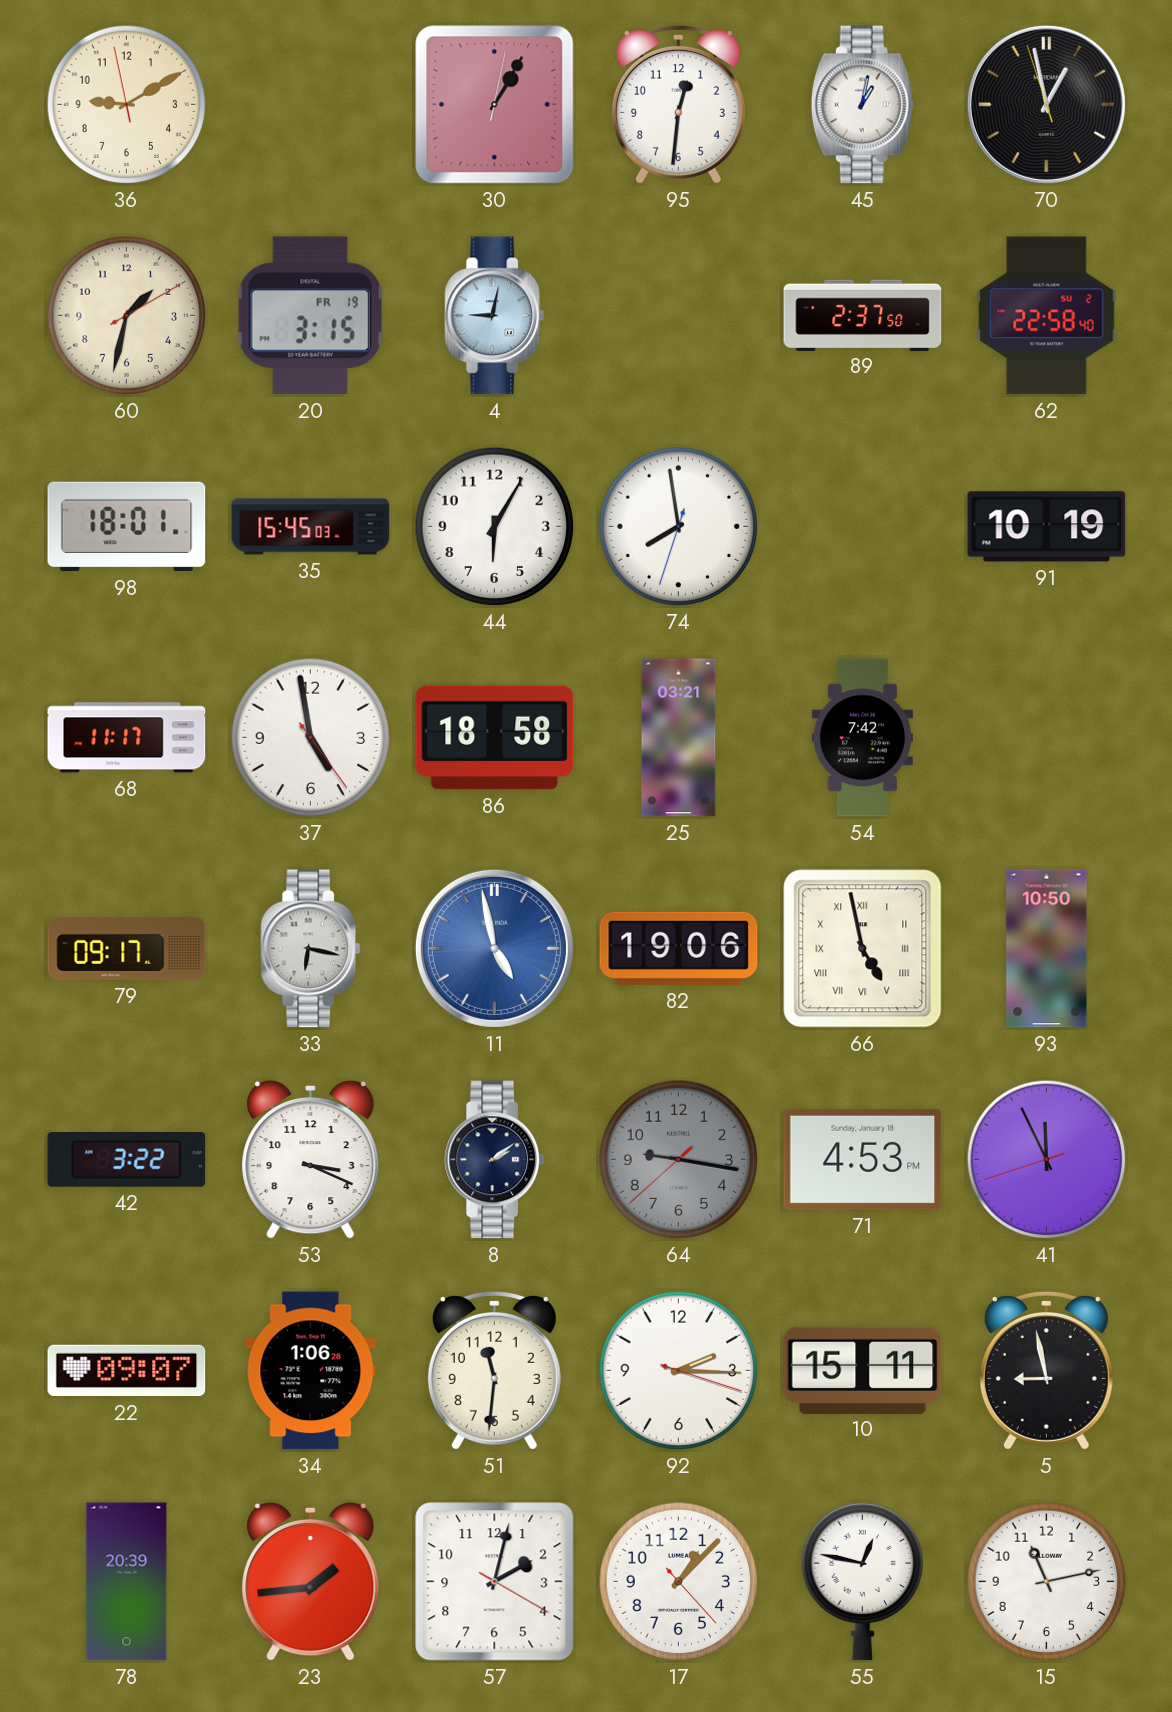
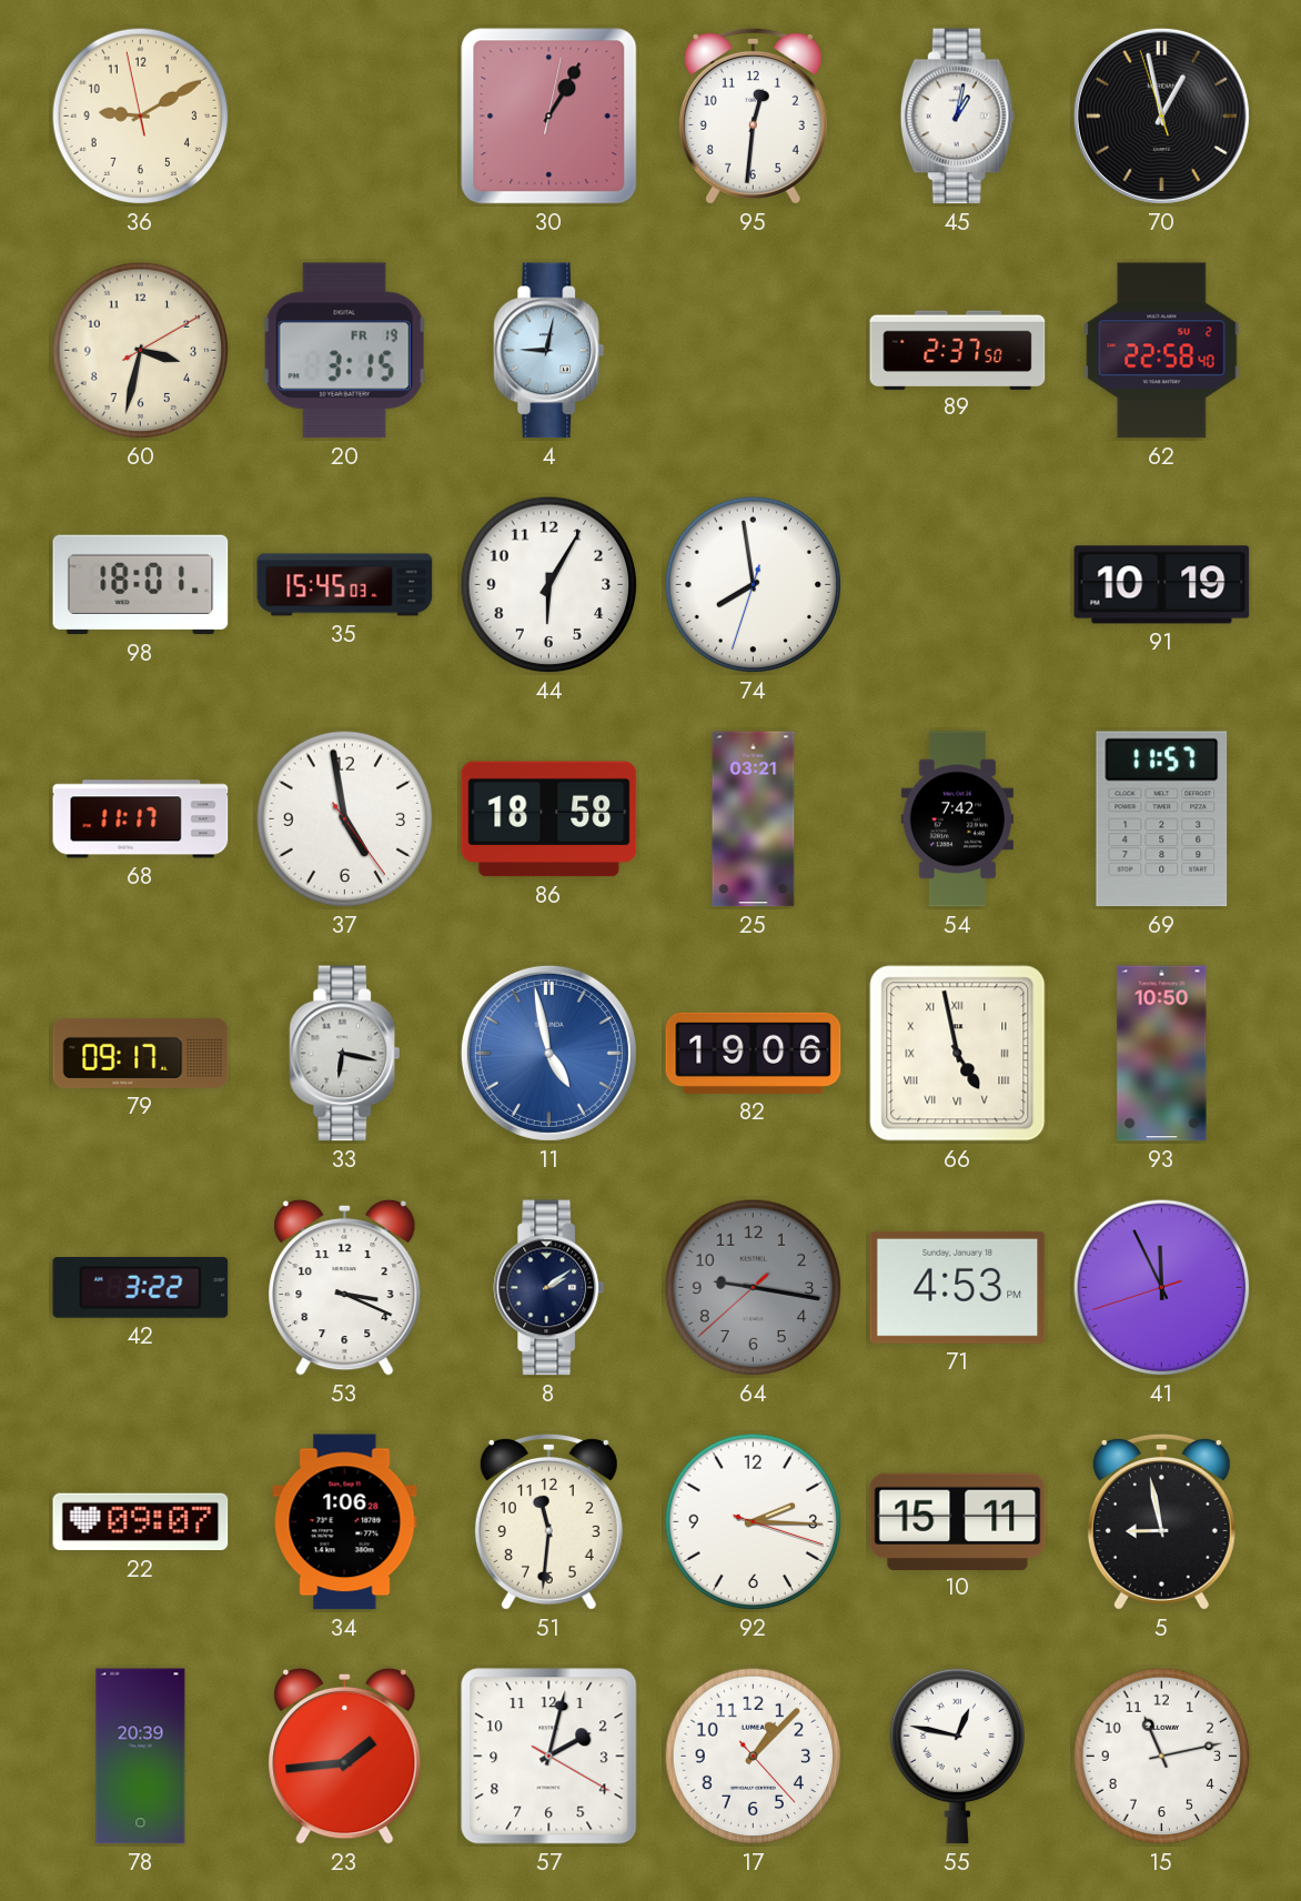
60: 1:32 -> 3:32 (141, 351)
69: none -> 11:57 (1162, 819)
